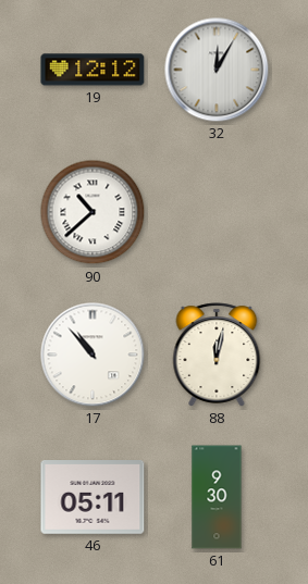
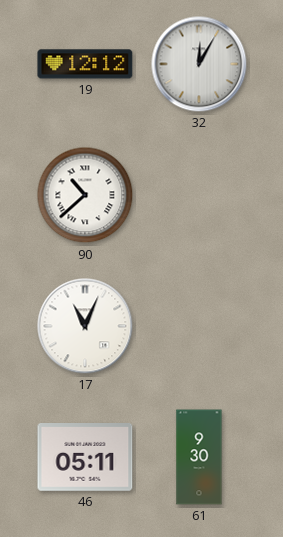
17: 10:53 -> 11:04 (85, 326)
88: 12:02 -> none (217, 355)
